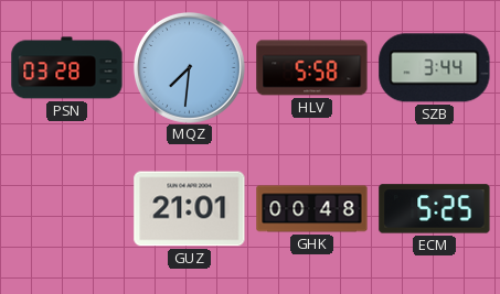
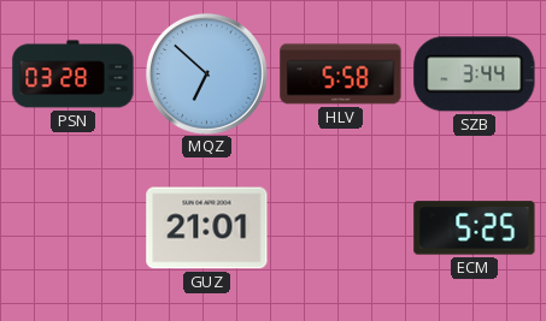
MQZ: 7:31 -> 6:52 (206, 73)
GHK: 00:48 -> none (312, 209)
